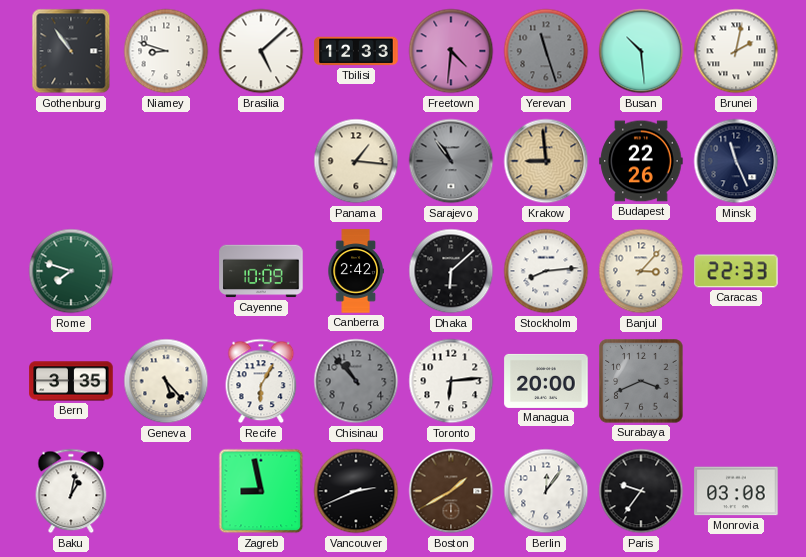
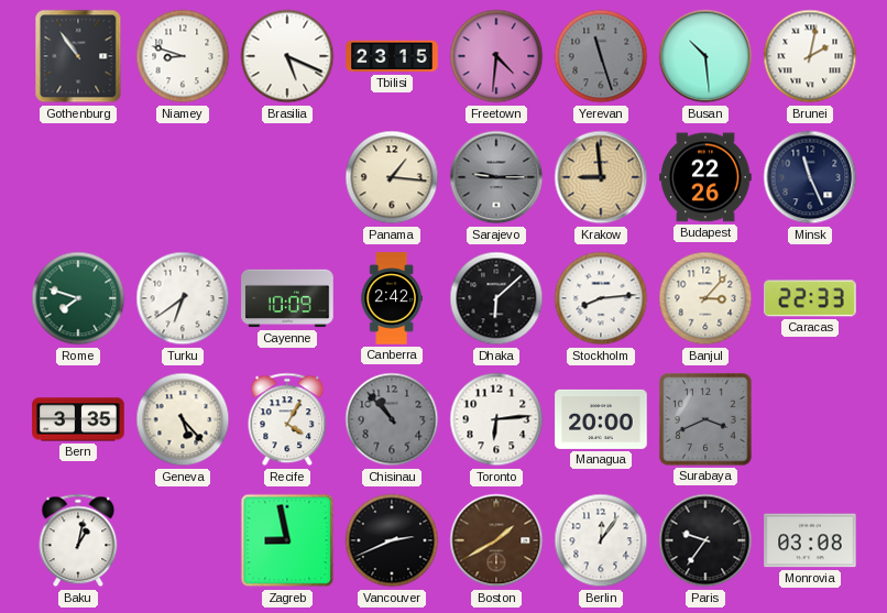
Brasilia: 5:08 -> 5:19 (287, 56)
Tbilisi: 12:33 -> 23:15 (392, 56)
Sarajevo: 10:54 -> 9:15 (496, 177)
Turku: none -> 6:39 (183, 298)
Recife: 6:05 -> 4:05 (287, 419)
